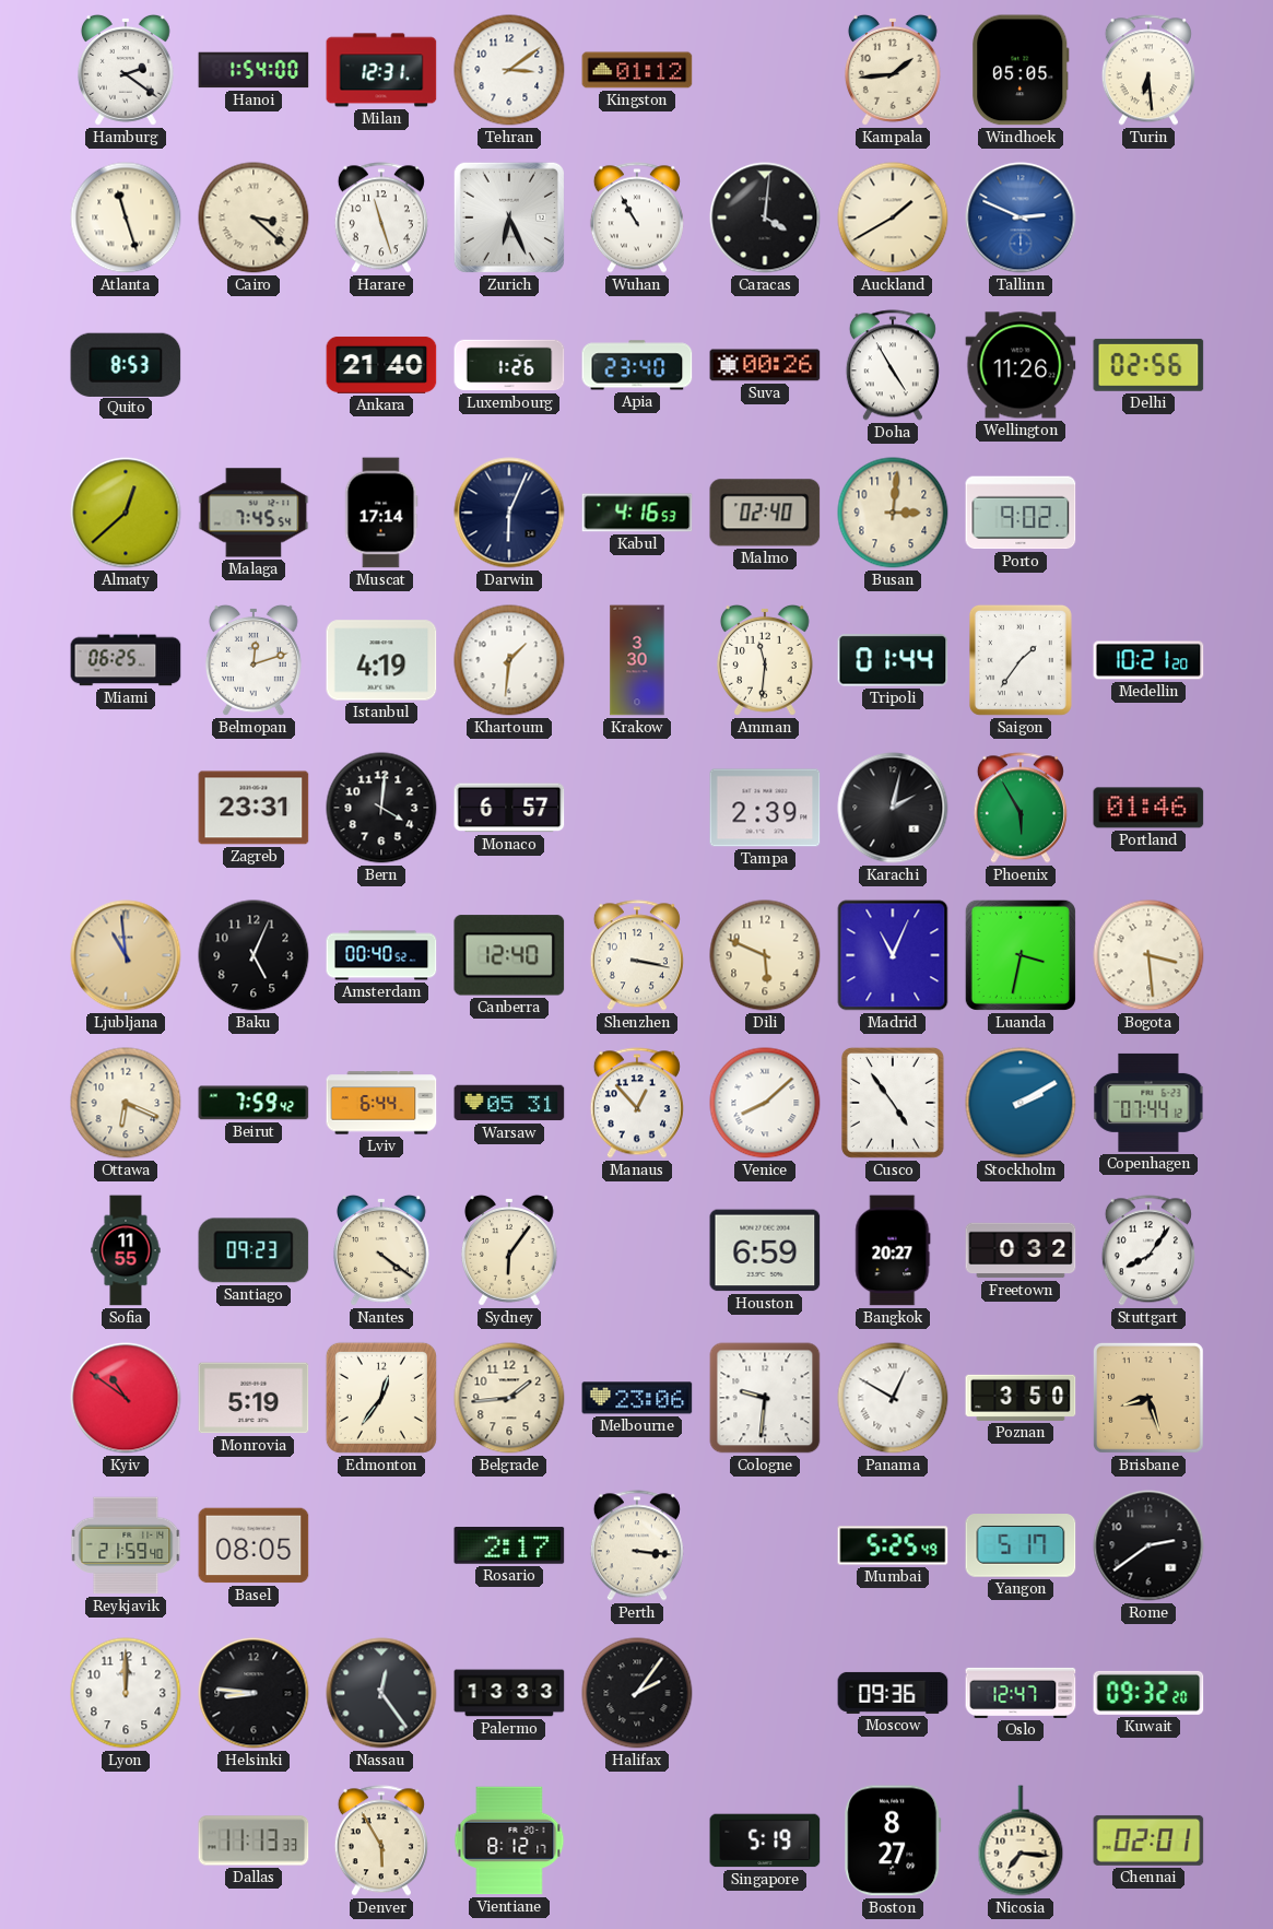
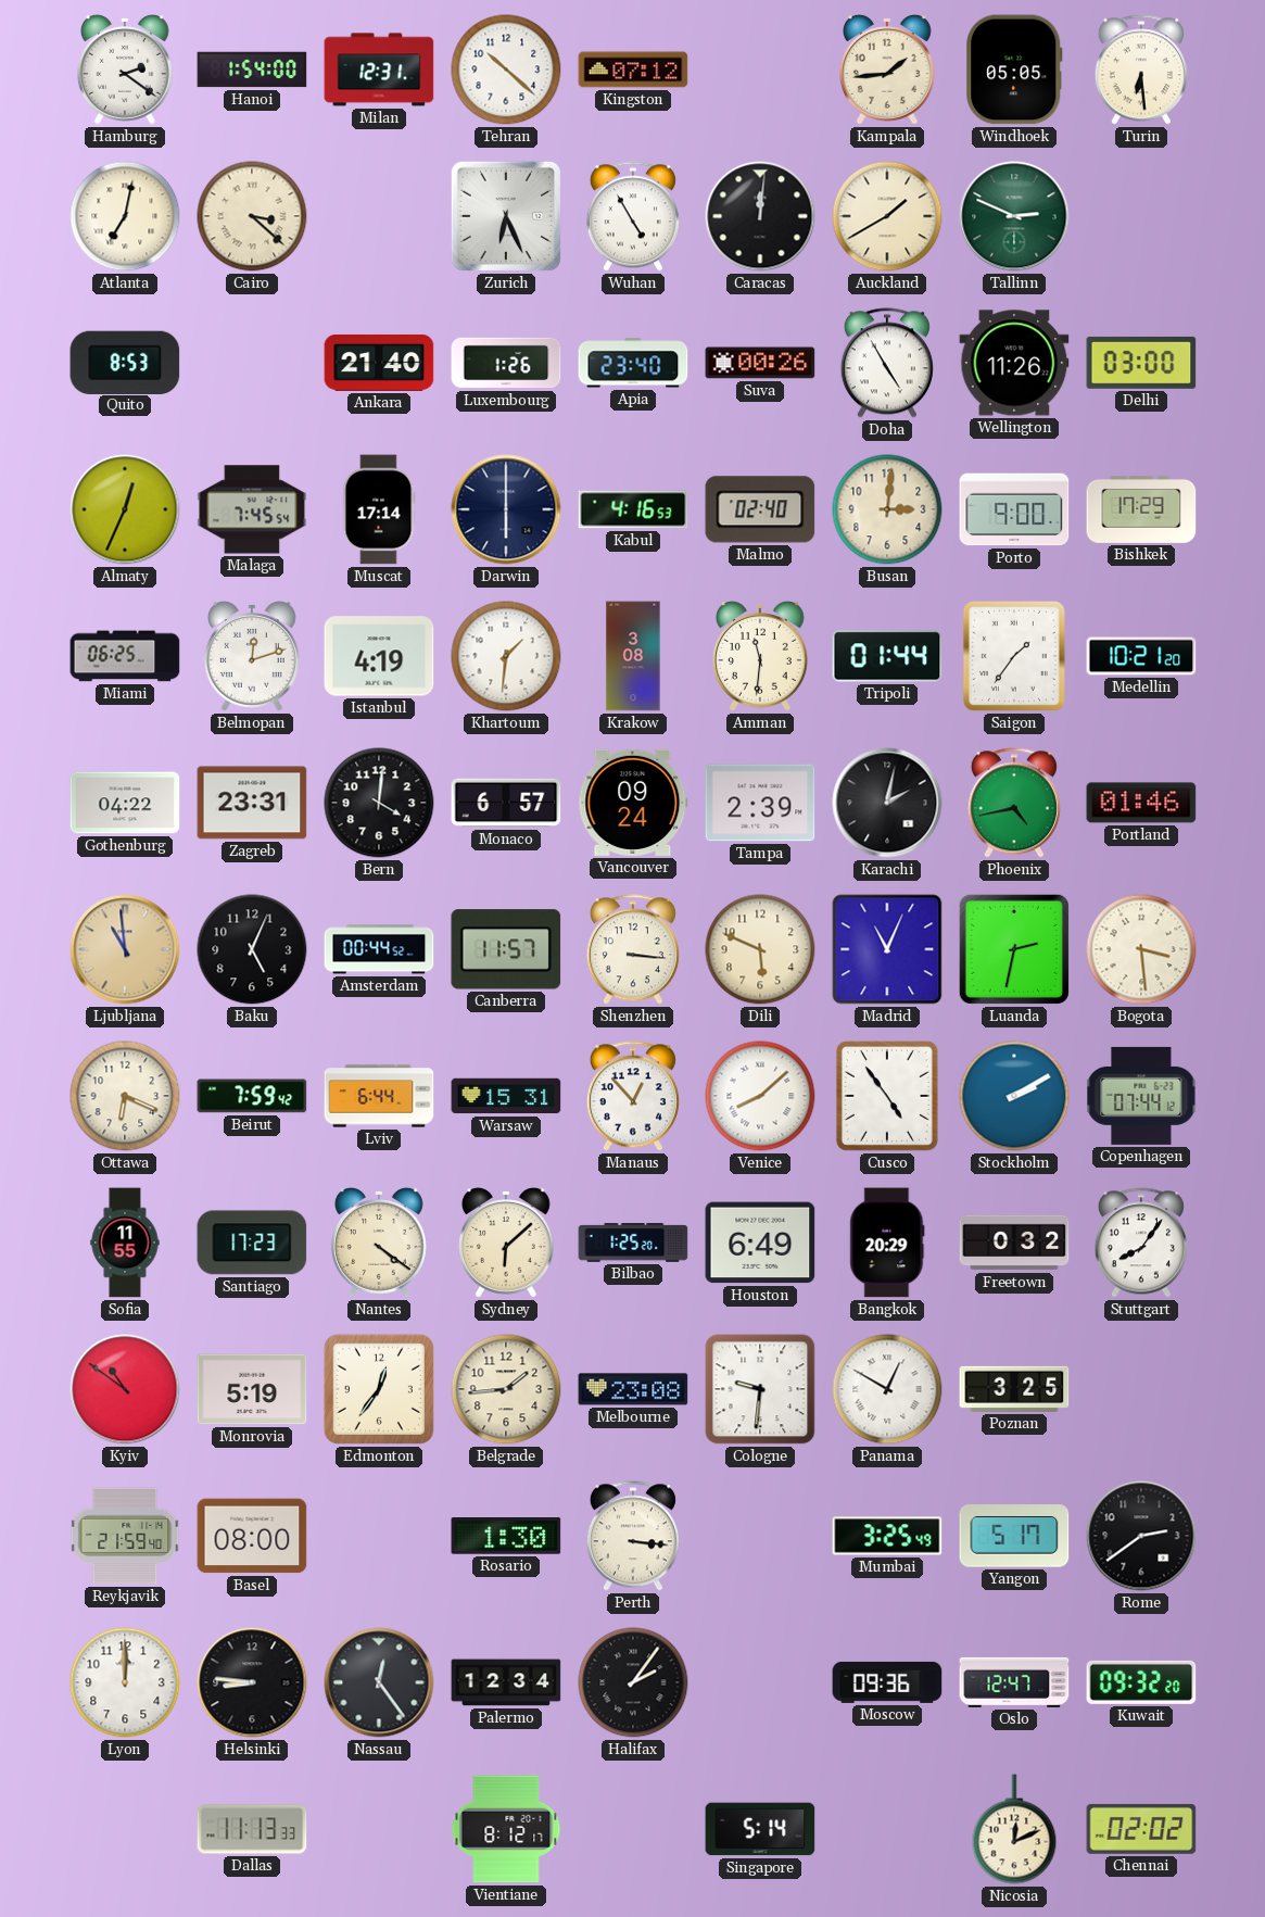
Tehran: 3:09 -> 10:22 (506, 70)
Kingston: 01:12 -> 07:12 (633, 70)
Atlanta: 11:27 -> 7:02 (125, 216)
Harare: 11:27 -> none (381, 217)
Wuhan: 10:55 -> 4:55 (633, 216)
Caracas: 4:01 -> 12:01 (760, 216)
Tallinn dial: blue -> green (1014, 216)
Delhi: 02:56 -> 03:00 (1141, 363)
Almaty: 12:38 -> 12:34 (125, 509)
Darwin: 6:04 -> 6:00 (506, 509)
Porto: 9:02 -> 9:00 (1014, 509)
Bishkek: none -> 17:29 (1141, 509)
Krakow: 3:30 -> 3:08 (633, 656)
Gothenburg: none -> 04:22 (125, 803)
Vancouver: none -> 09:24 (633, 803)
Phoenix: 5:55 -> 4:43 (1014, 803)
Amsterdam: 00:40 -> 00:44 (379, 949)
Canberra: 12:40 -> 11:57 (506, 949)
Shenzhen: 3:17 -> 3:16 (633, 949)
Luanda: 3:32 -> 2:32 (1014, 949)
Warsaw: 05:31 -> 15:31 (506, 1096)
Santiago: 09:23 -> 17:23 (252, 1243)
Sydney: 6:06 -> 6:08 (506, 1244)
Bilbao: none -> 1:25 (633, 1243)
Houston: 6:59 -> 6:49 (760, 1243)
Bangkok: 20:27 -> 20:29 (887, 1243)
Melbourne: 23:06 -> 23:08 (633, 1389)
Poznan: 3:50 -> 3:25 (1014, 1389)
Brisbane: 8:27 -> none (1148, 1398)
Basel: 08:05 -> 08:00 (252, 1536)
Rosario: 2:17 -> 1:30 (506, 1537)
Mumbai: 5:25 -> 3:25 (887, 1536)
Palermo: 13:33 -> 12:34 (506, 1682)
Denver: 5:55 -> none (381, 1840)
Singapore: 5:19 -> 5:14 (760, 1829)
Boston: 8:27 -> none (893, 1840)
Nicosia: 7:16 -> 12:11 (1014, 1829)
Chennai: 02:01 -> 02:02 (1141, 1829)
